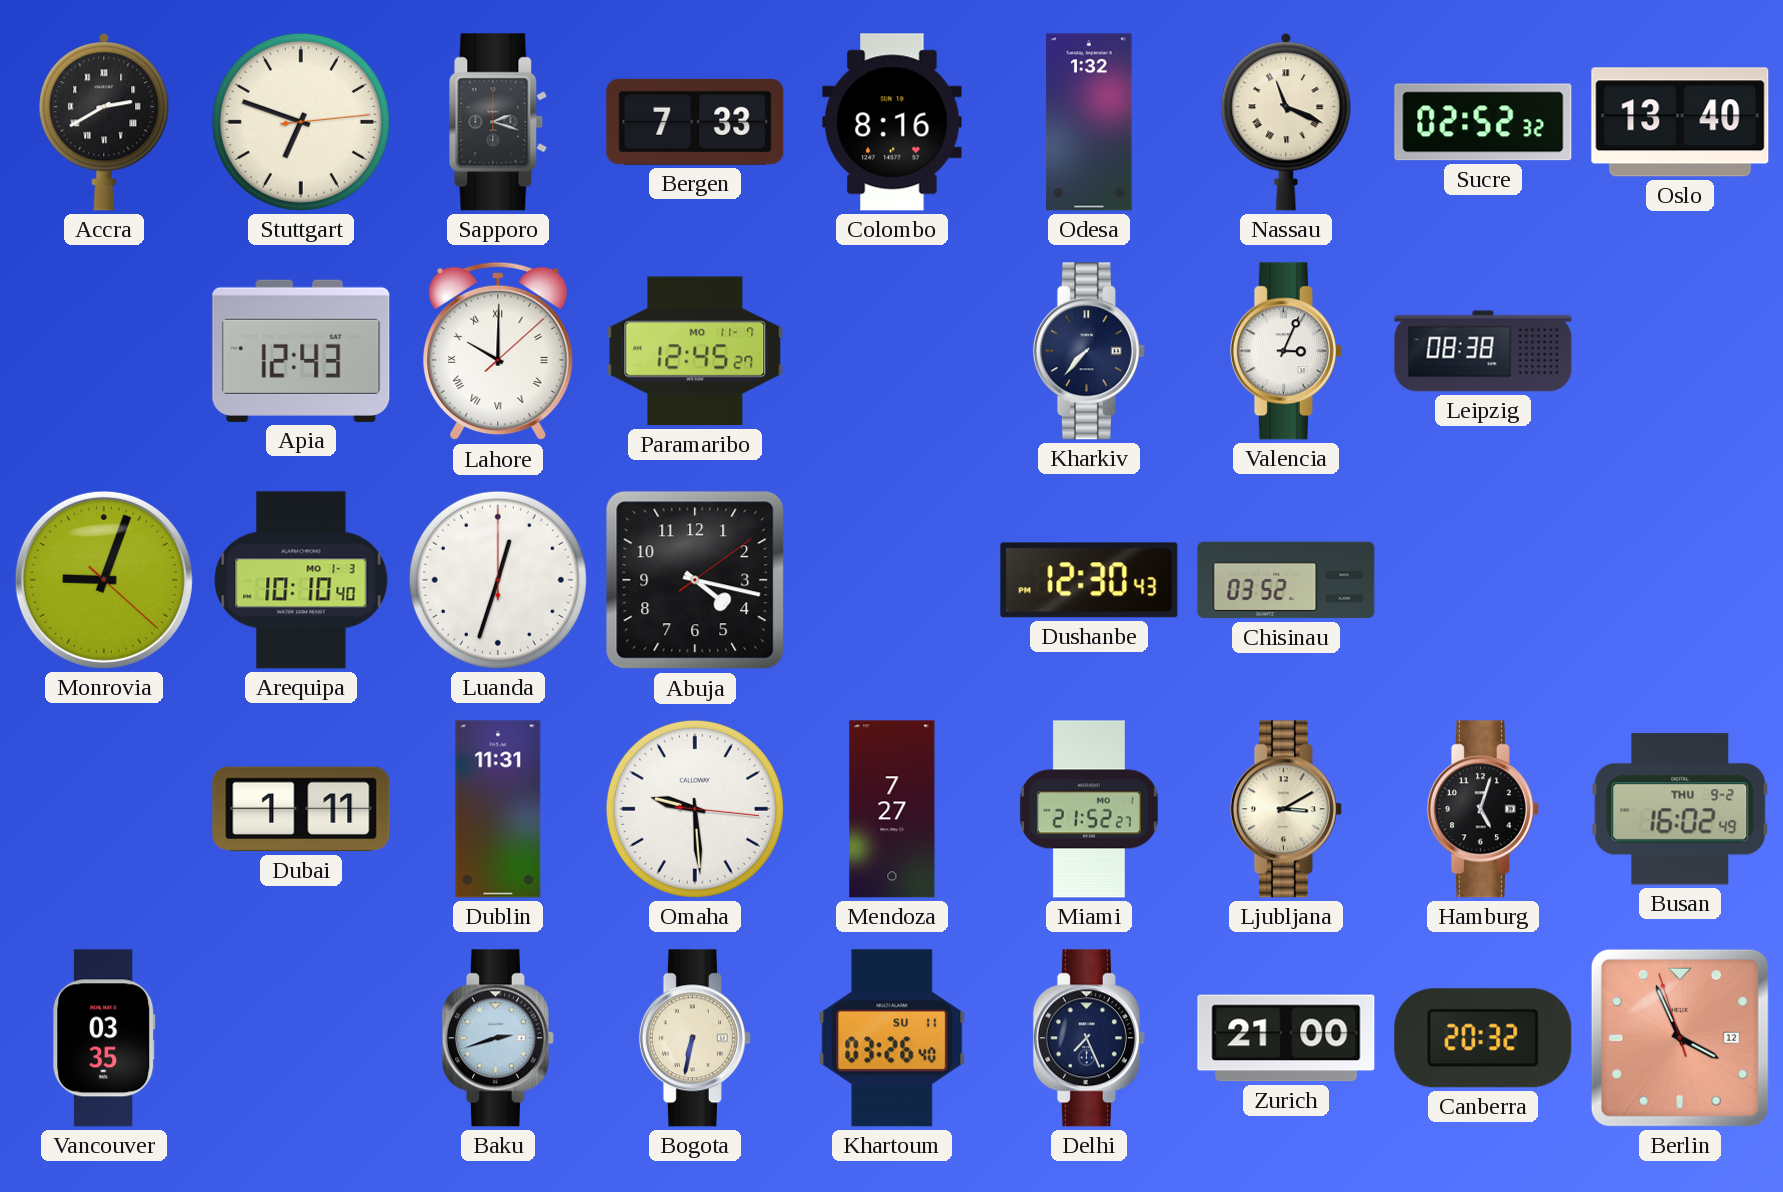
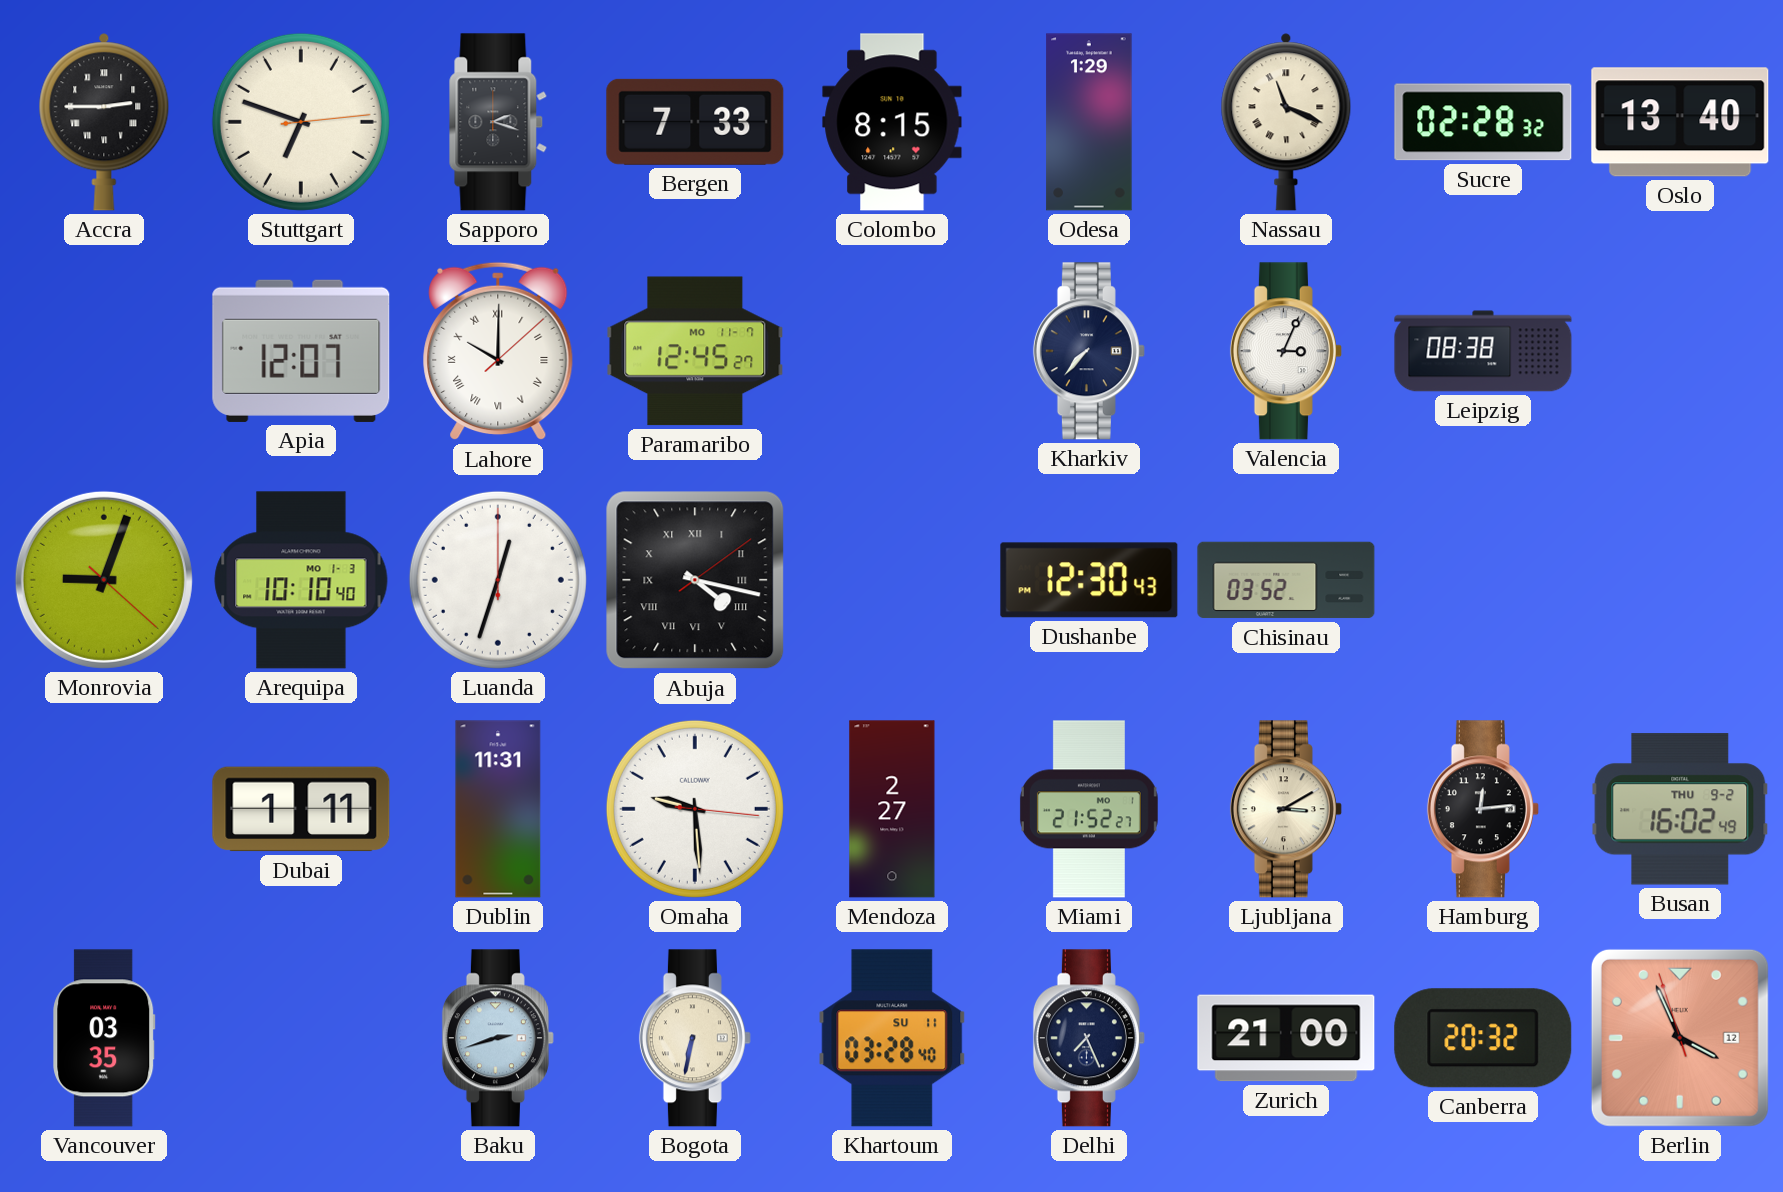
Accra: 2:40 -> 2:45 (104, 122)
Colombo: 8:16 -> 8:15 (892, 122)
Odesa: 1:32 -> 1:29 (1089, 122)
Sucre: 02:52 -> 02:28 (1483, 122)
Apia: 12:43 -> 12:07 (301, 351)
Abuja numerals: Arabic -> Roman (695, 580)
Mendoza: 7:27 -> 2:27 (892, 809)
Hamburg: 5:03 -> 12:14 (1483, 809)
Khartoum: 03:26 -> 03:28 (892, 1038)
